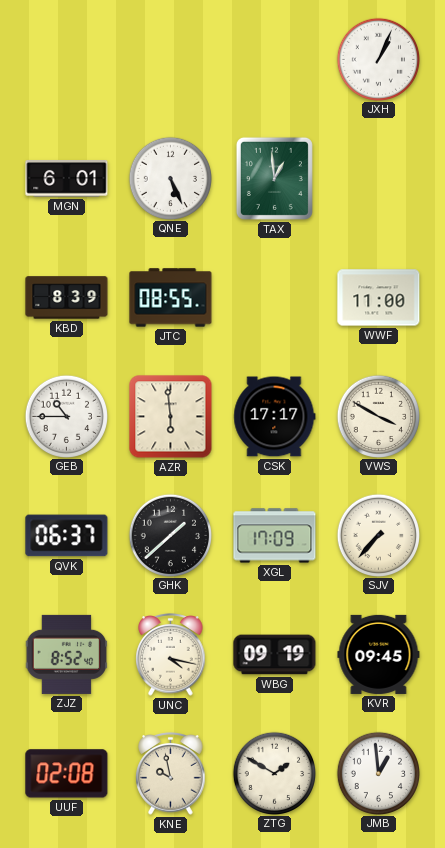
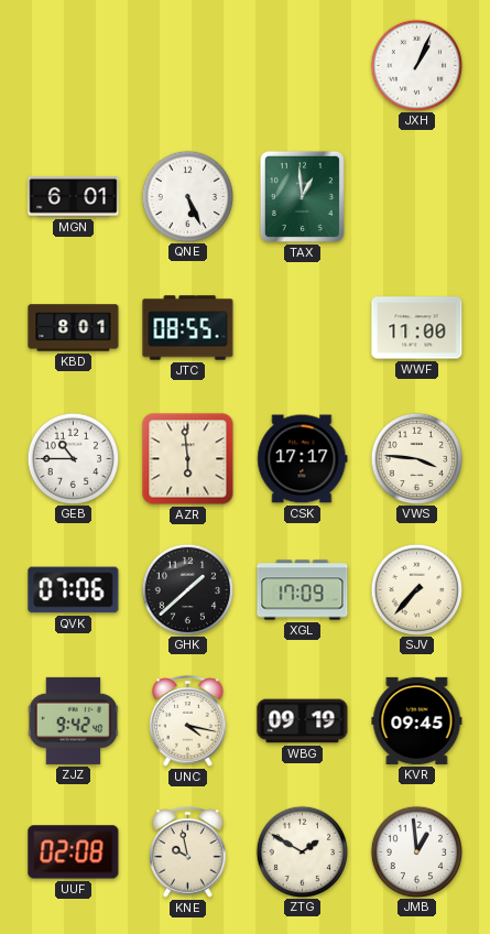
KBD: 8:39 -> 8:01 (74, 328)
VWS: 3:50 -> 3:46 (416, 458)
QVK: 06:37 -> 07:06 (74, 590)
ZJZ: 8:52 -> 9:42 (74, 720)
